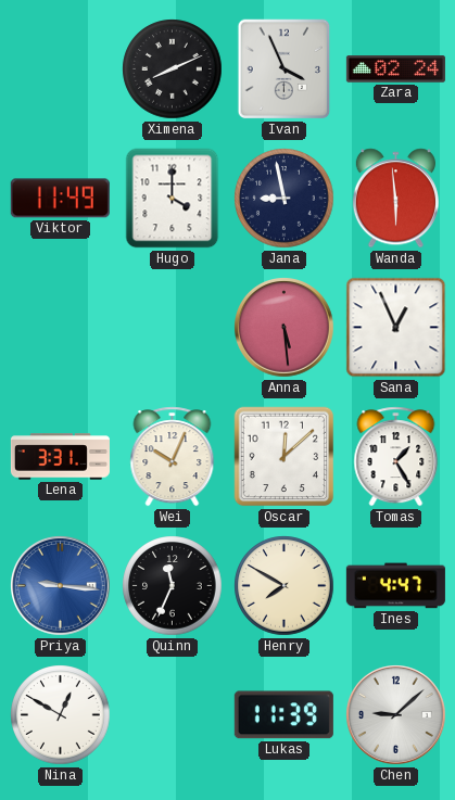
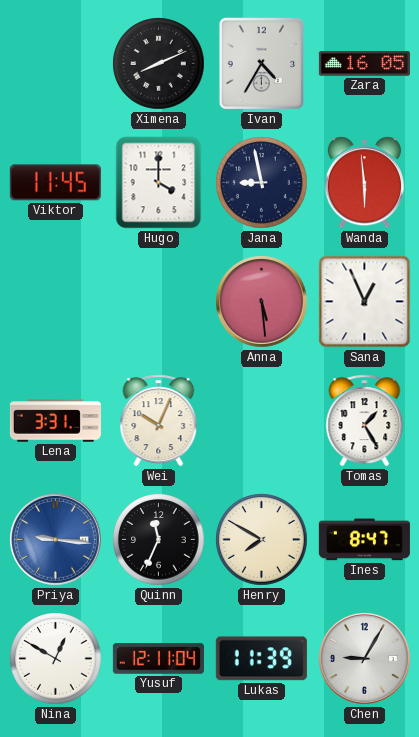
Ivan: 3:56 -> 4:35 (262, 64)
Zara: 02:24 -> 16:05 (364, 64)
Viktor: 11:49 -> 11:45 (55, 183)
Oscar: 12:08 -> none (285, 457)
Ines: 4:47 -> 8:47 (364, 540)
Yusuf: none -> 12:11 (158, 659)
Chen: 9:08 -> 9:05 (365, 659)
